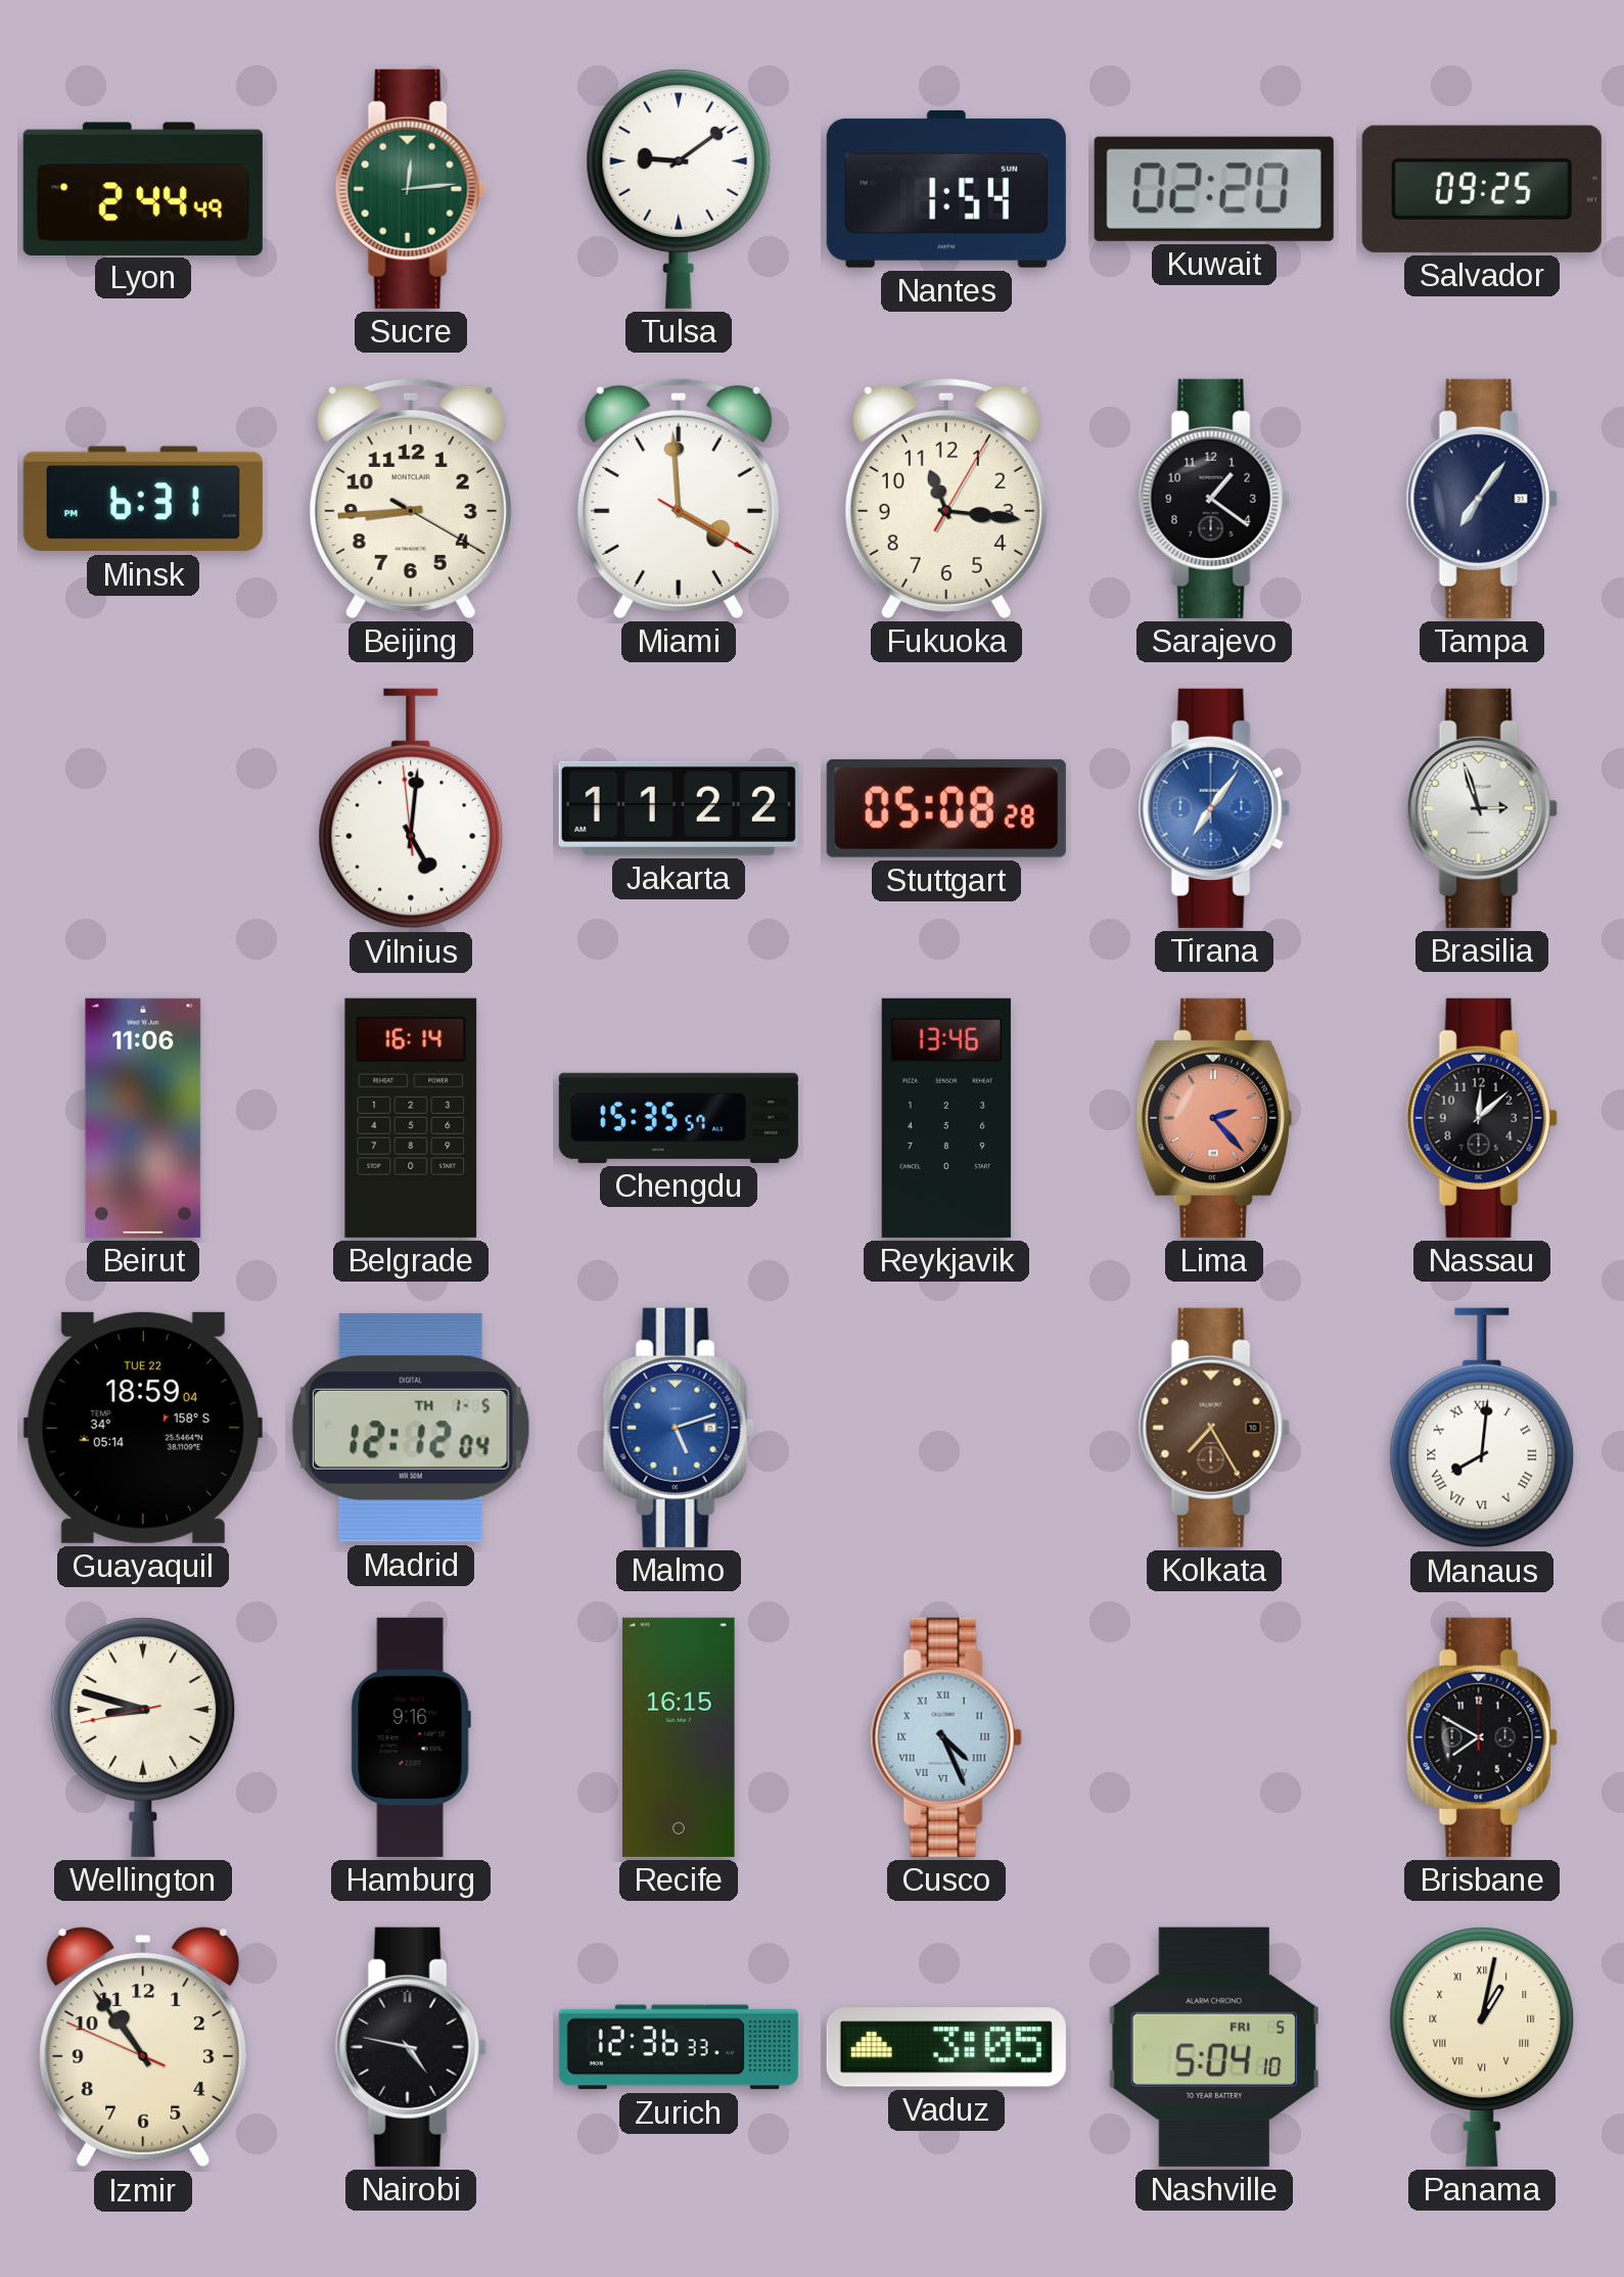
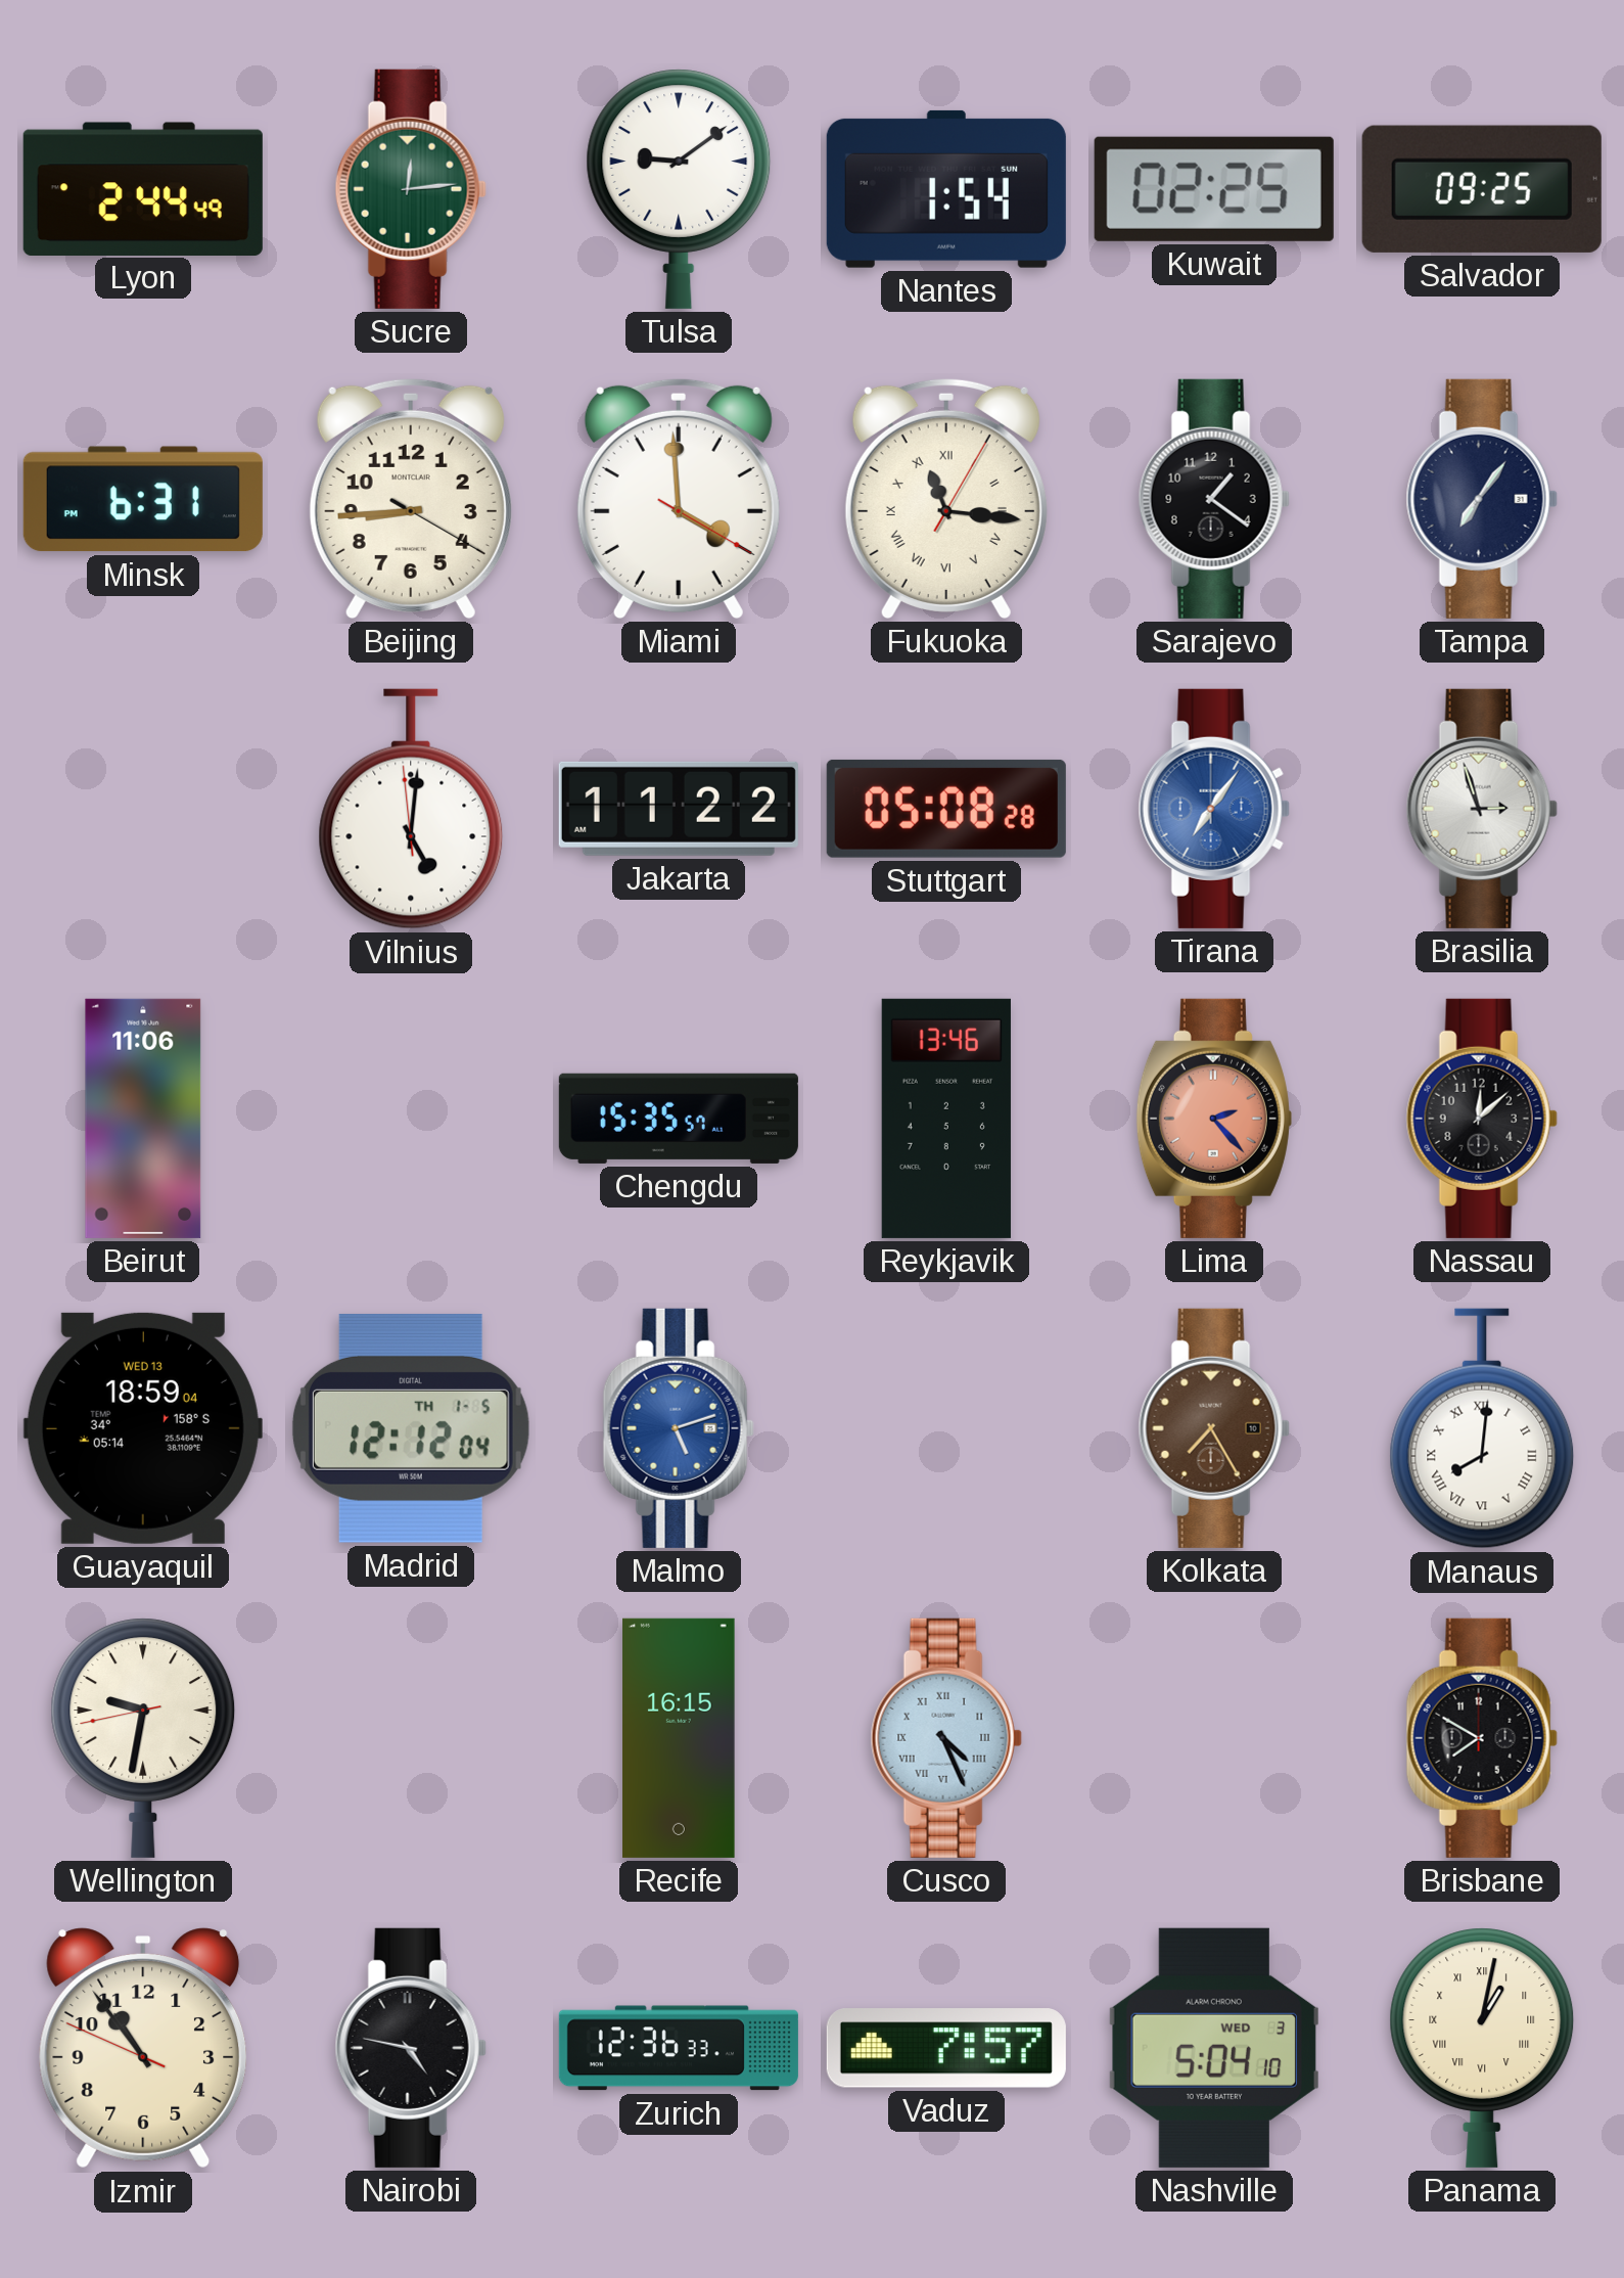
Kuwait: 02:20 -> 02:25 (1214, 189)
Fukuoka numerals: Arabic -> Roman (946, 498)
Belgrade: 16:14 -> none (411, 1118)
Guayaquil date: TUE 22 -> WED 13 (143, 1428)
Wellington: 8:47 -> 9:31 (143, 1738)
Hamburg: 9:16 -> none (411, 1737)
Vaduz: 3:05 -> 7:57 (946, 2048)
Nashville date: FRI 5 -> WED 3 (1214, 2048)
